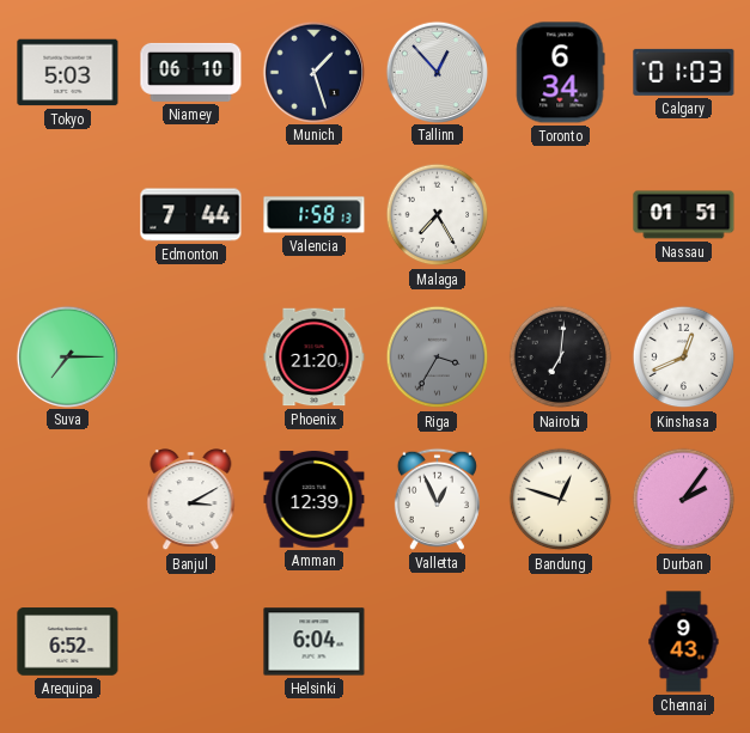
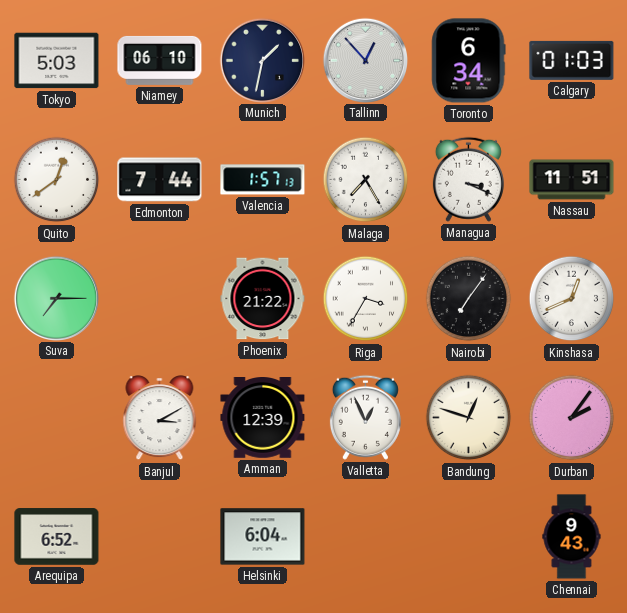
Munich: 1:27 -> 1:32 (262, 60)
Quito: none -> 12:39 (57, 180)
Valencia: 1:58 -> 1:57 (263, 180)
Managua: none -> 3:19 (468, 179)
Nassau: 01:51 -> 11:51 (572, 180)
Phoenix: 21:20 -> 21:22 (263, 299)
Riga dial: grey -> white (366, 299)
Nairobi: 7:01 -> 7:06 (469, 299)
